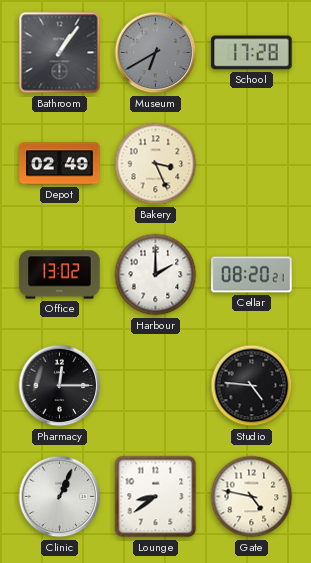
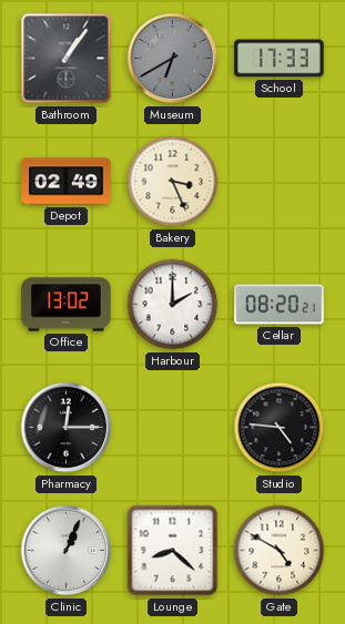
School: 17:28 -> 17:33 (280, 59)
Lounge: 8:39 -> 8:22 (173, 551)
Gate: 4:47 -> 4:50 (280, 551)
